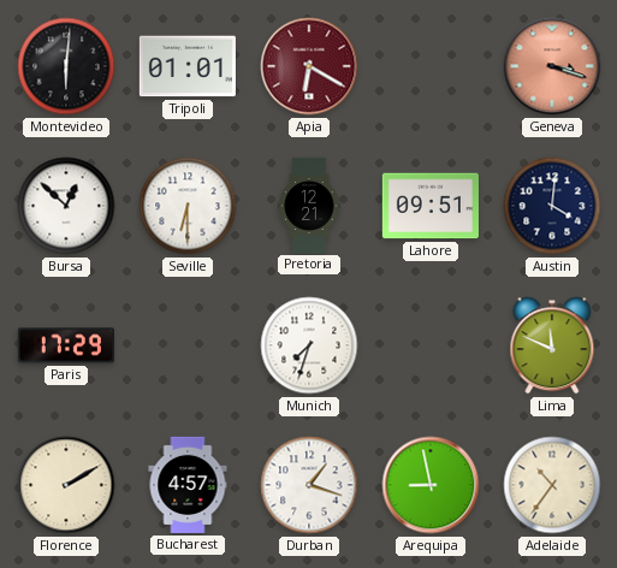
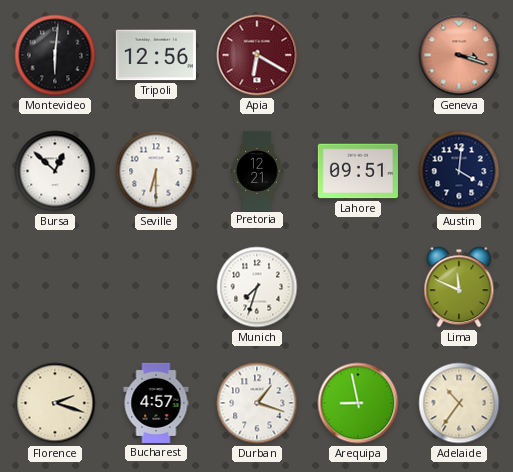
Tripoli: 01:01 -> 12:56 (156, 55)
Paris: 17:29 -> none (66, 345)
Florence: 2:10 -> 2:18 (55, 403)
